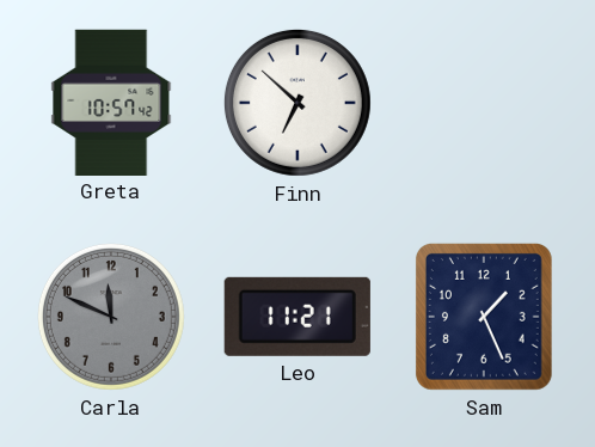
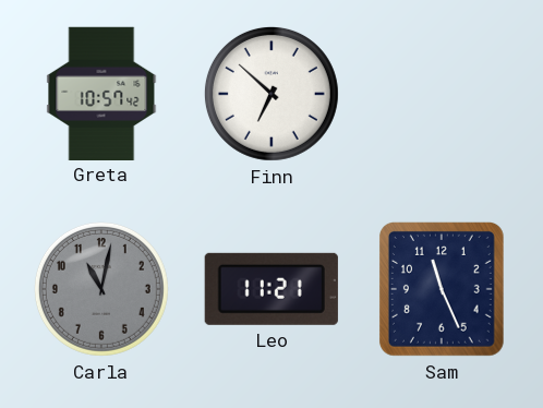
Carla: 11:49 -> 11:02 (101, 289)
Sam: 1:26 -> 11:26 (442, 289)
